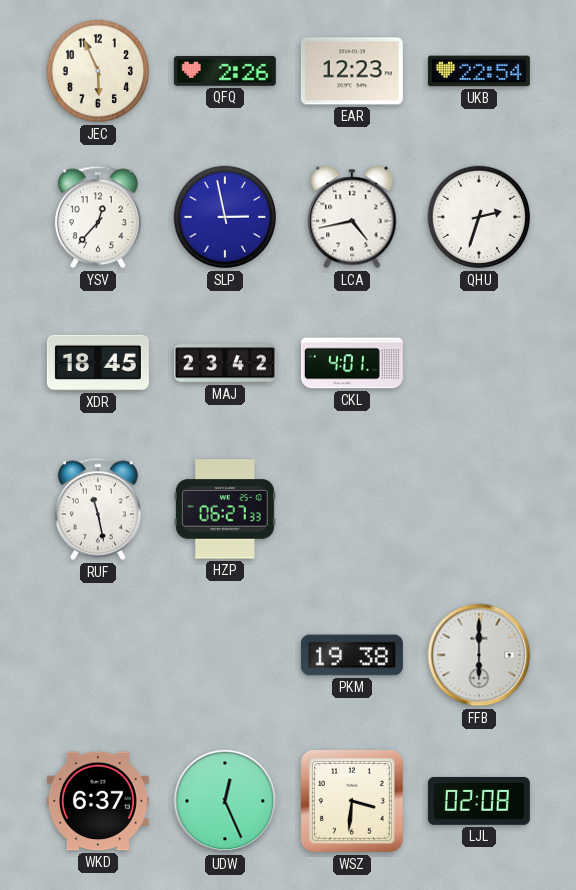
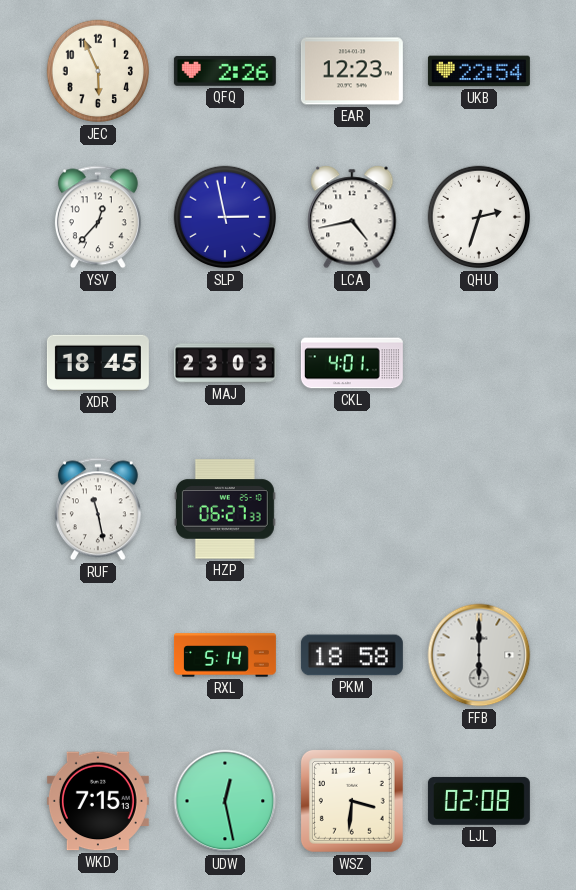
MAJ: 23:42 -> 23:03 (225, 363)
RXL: none -> 5:14 (225, 655)
PKM: 19:38 -> 18:58 (352, 655)
WKD: 6:37 -> 7:15 (98, 801)
UDW: 12:26 -> 12:28 (225, 801)
